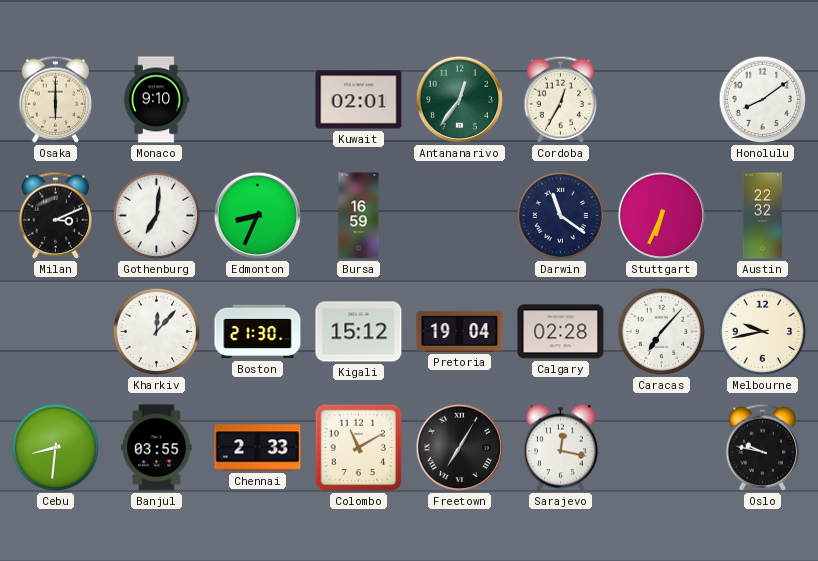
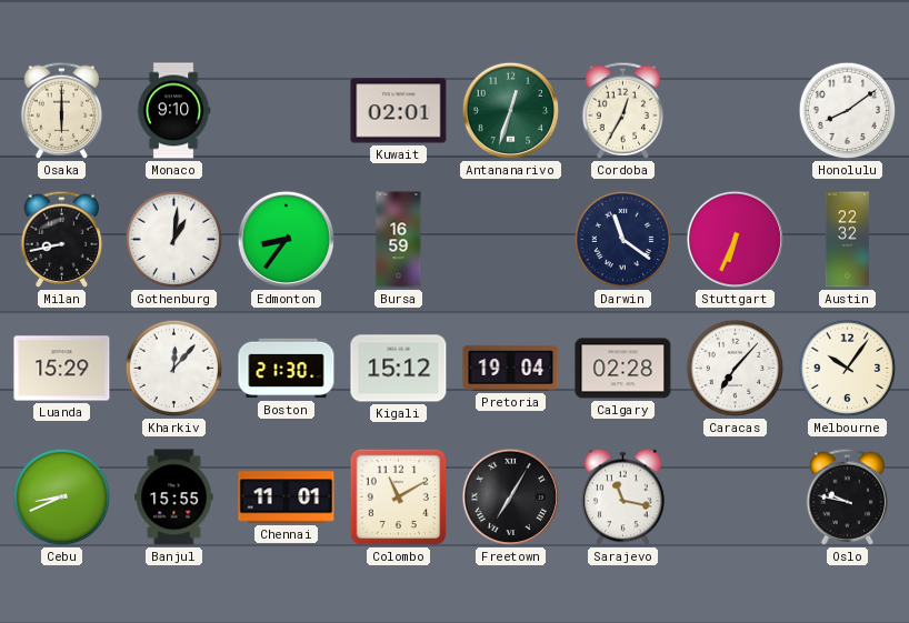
Antananarivo: 12:36 -> 12:33 (511, 111)
Milan: 3:11 -> 8:43 (62, 239)
Gothenburg: 7:01 -> 1:01 (174, 240)
Edmonton: 8:34 -> 8:36 (287, 240)
Luanda: none -> 15:29 (62, 369)
Melbourne: 9:43 -> 10:06 (848, 369)
Cebu: 8:31 -> 8:41 (62, 498)
Banjul: 03:55 -> 15:55 (174, 498)
Chennai: 2:33 -> 11:01 (287, 498)
Sarajevo: 12:17 -> 11:17 (623, 498)
